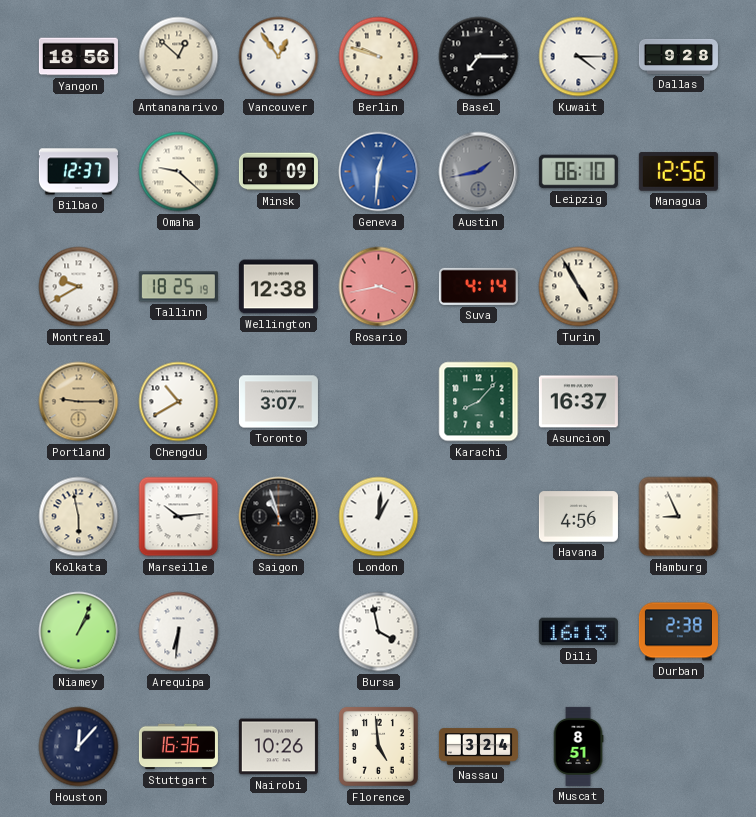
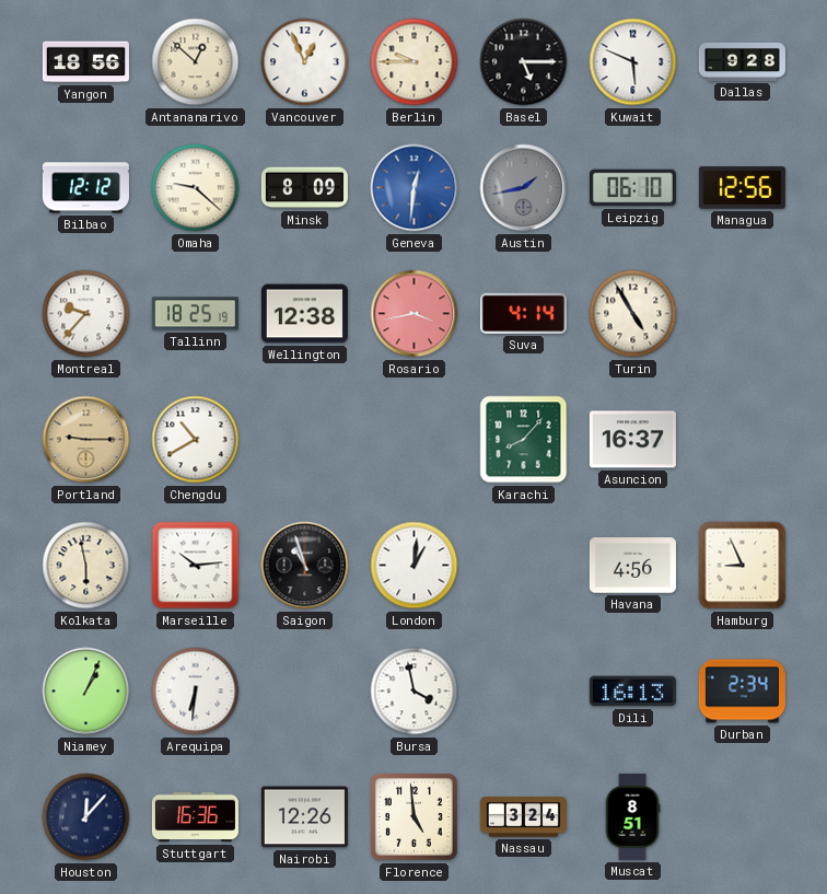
Vancouver: 12:54 -> 12:56 (305, 62)
Berlin: 9:48 -> 9:45 (415, 62)
Basel: 7:15 -> 5:15 (524, 62)
Kuwait: 4:15 -> 5:49 (633, 62)
Bilbao: 12:37 -> 12:12 (85, 188)
Montreal: 9:40 -> 9:37 (86, 314)
Toronto: 3:07 -> none (278, 402)
Durban: 2:38 -> 2:34 (742, 692)
Nairobi: 10:26 -> 12:26 (304, 817)
